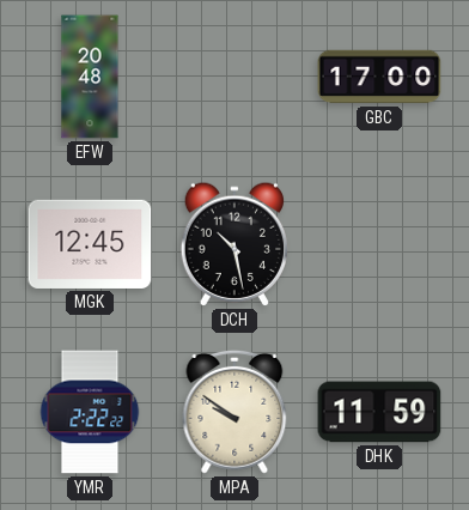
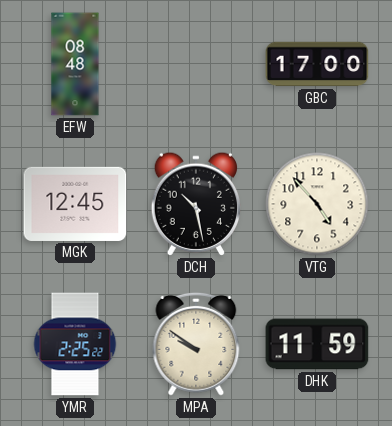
EFW: 20:48 -> 08:48 (75, 64)
VTG: none -> 4:53 (317, 204)
YMR: 2:22 -> 2:25 (75, 344)
